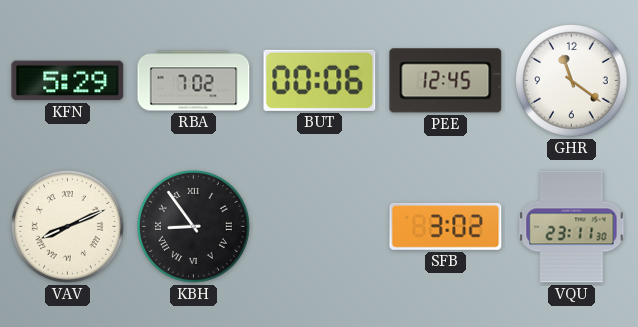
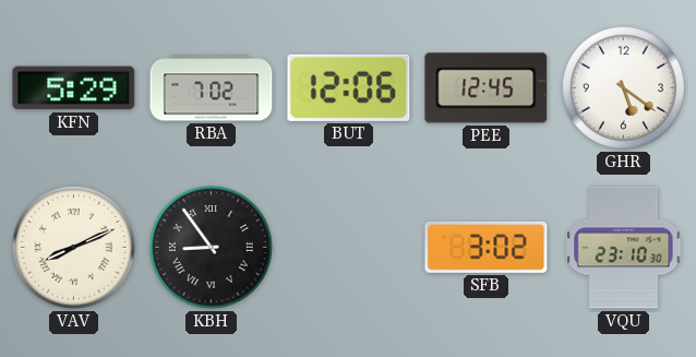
BUT: 00:06 -> 12:06 (349, 87)
GHR: 11:21 -> 5:21 (623, 87)
VQU: 23:11 -> 23:10 (624, 248)
